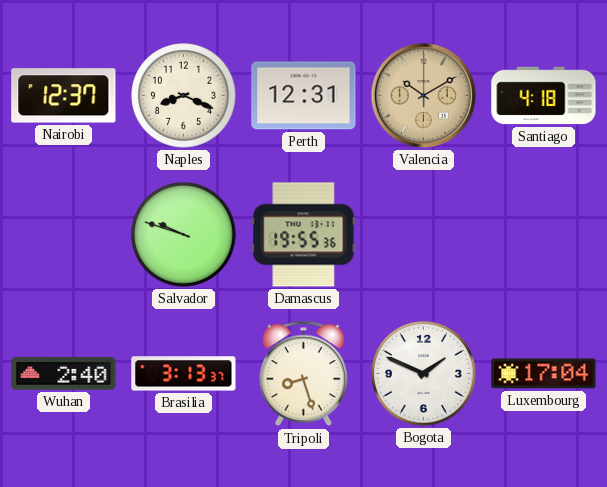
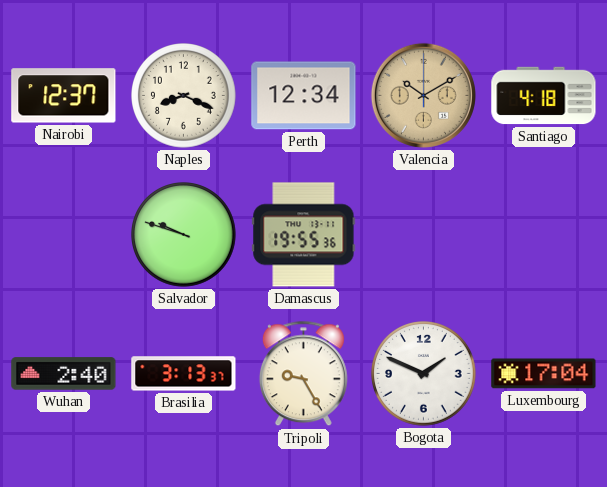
Perth: 12:31 -> 12:34 (304, 96)
Tripoli: 8:27 -> 9:25 (303, 374)
